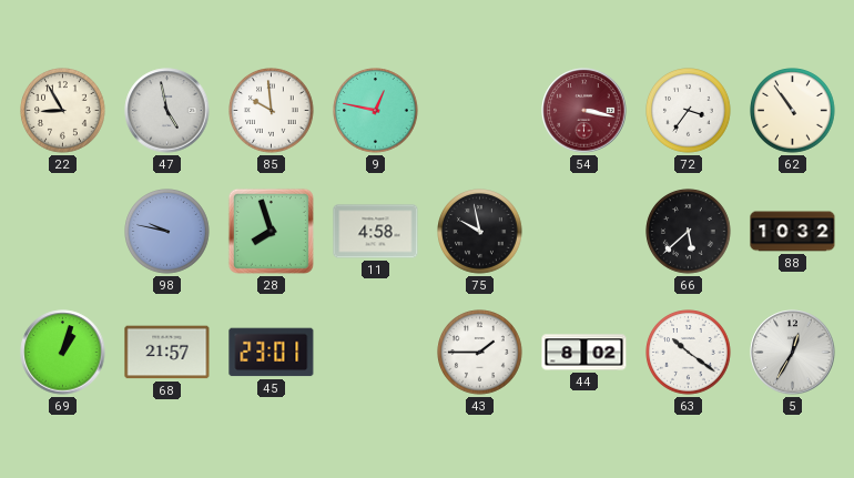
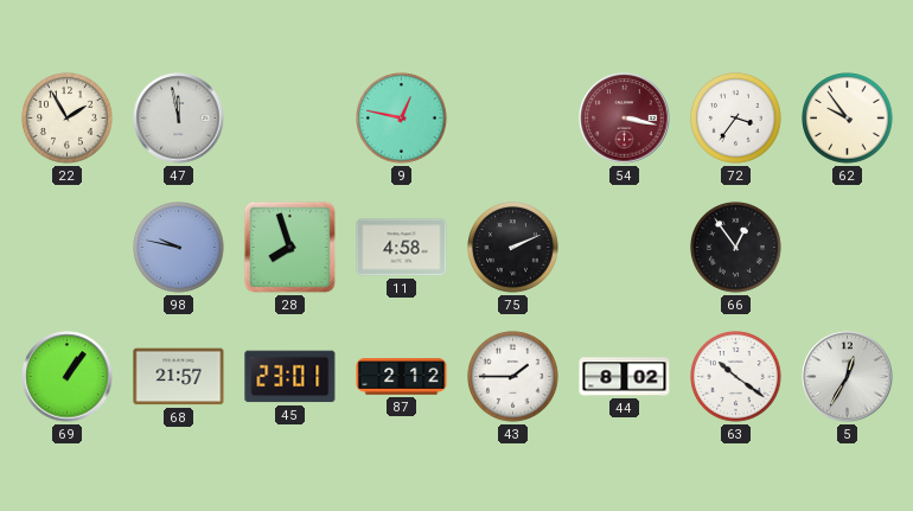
22: 8:55 -> 1:55 (68, 119)
47: 4:58 -> 11:58 (179, 119)
85: 9:59 -> none (272, 111)
62: 10:54 -> 9:54 (848, 119)
75: 9:58 -> 2:11 (513, 248)
66: 5:38 -> 12:54 (736, 248)
88: 10:32 -> none (793, 232)
69: 1:03 -> 1:06 (68, 377)
87: none -> 2:12 (402, 377)
